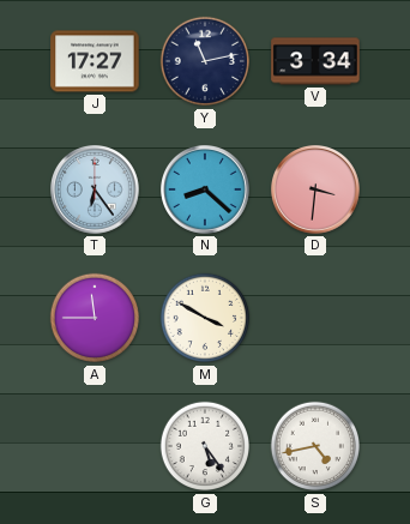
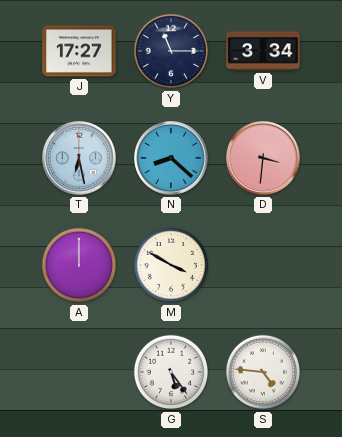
Y: 11:13 -> 11:15 (171, 51)
T: 6:24 -> 6:28 (80, 159)
A: 11:45 -> 12:00 (79, 265)
S: 4:43 -> 4:46 (263, 372)
